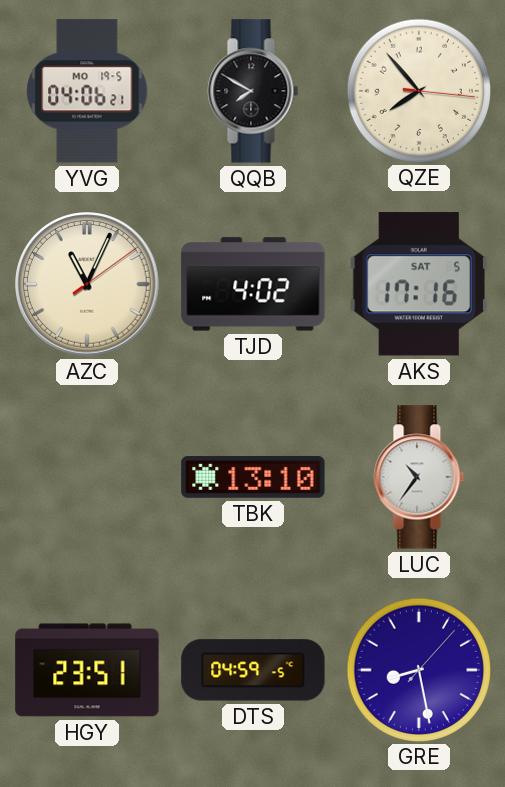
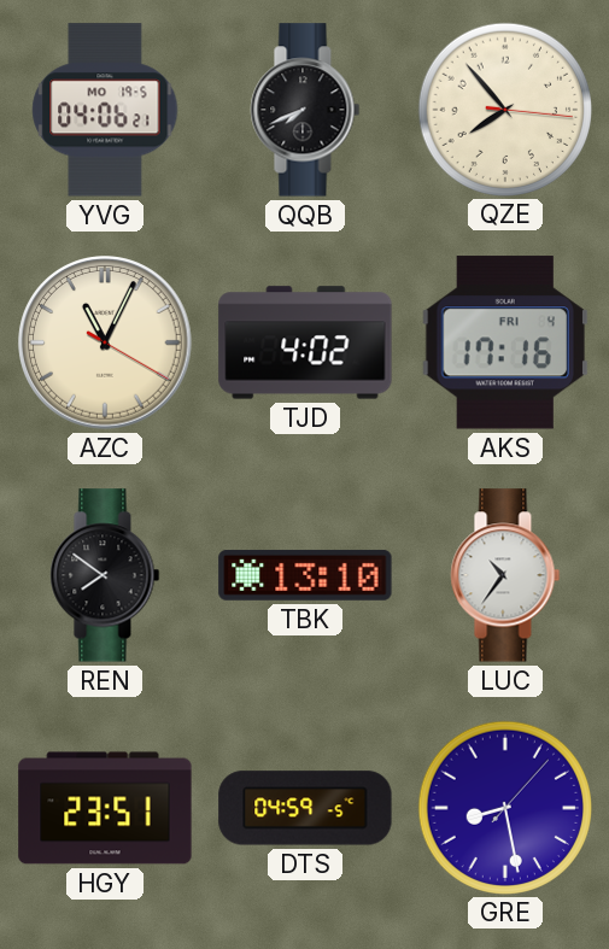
QQB: 7:50 -> 7:41 (305, 110)
AZC: 11:04:09 -> 11:04:20 (105, 342)
AKS date: SAT 5 -> FRI 4 (505, 342)
REN: none -> 7:51 (105, 575)
